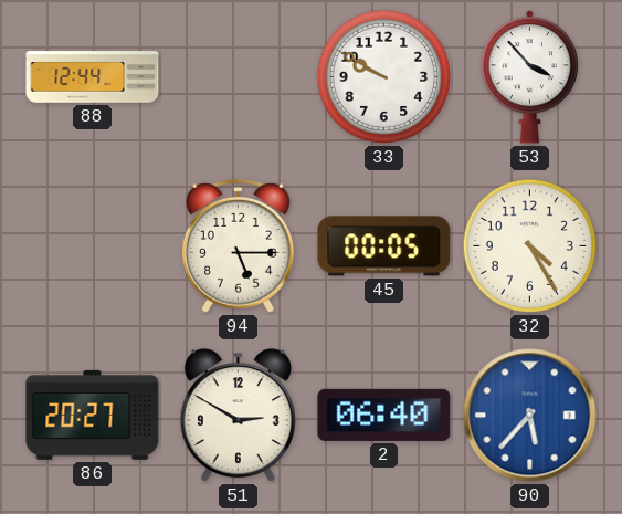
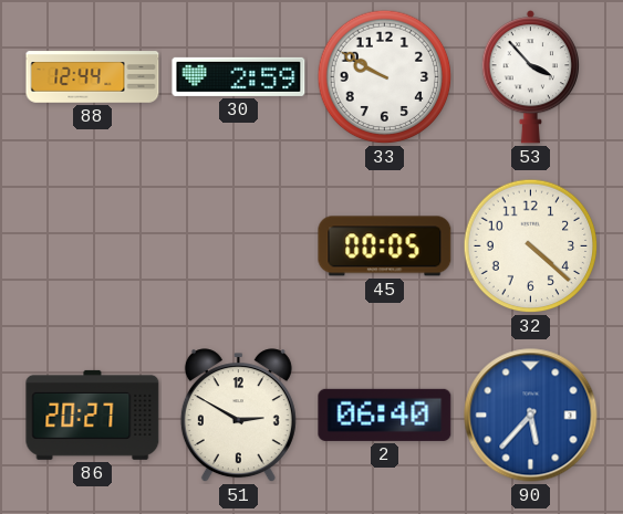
30: none -> 2:59 (239, 76)
94: 5:15 -> none (238, 245)
32: 4:25 -> 4:22 (531, 246)
